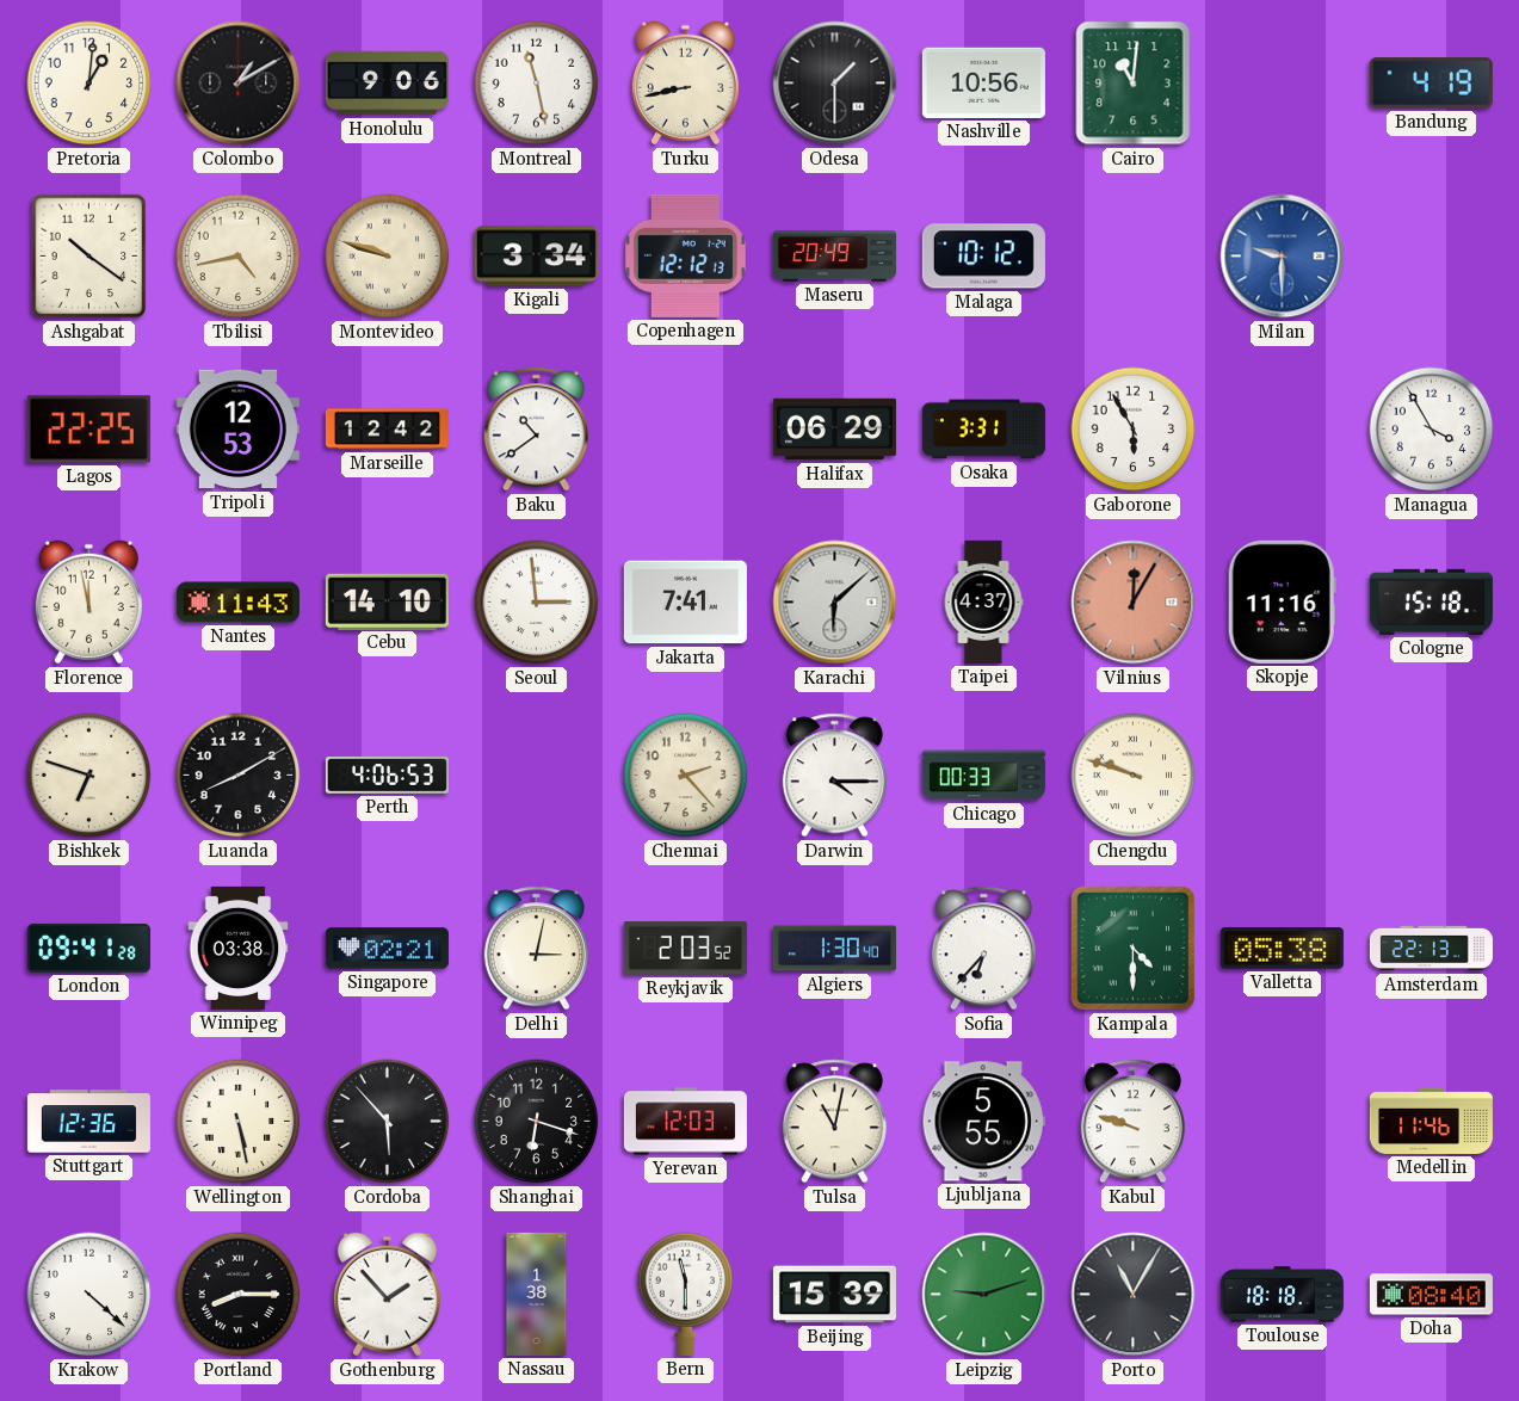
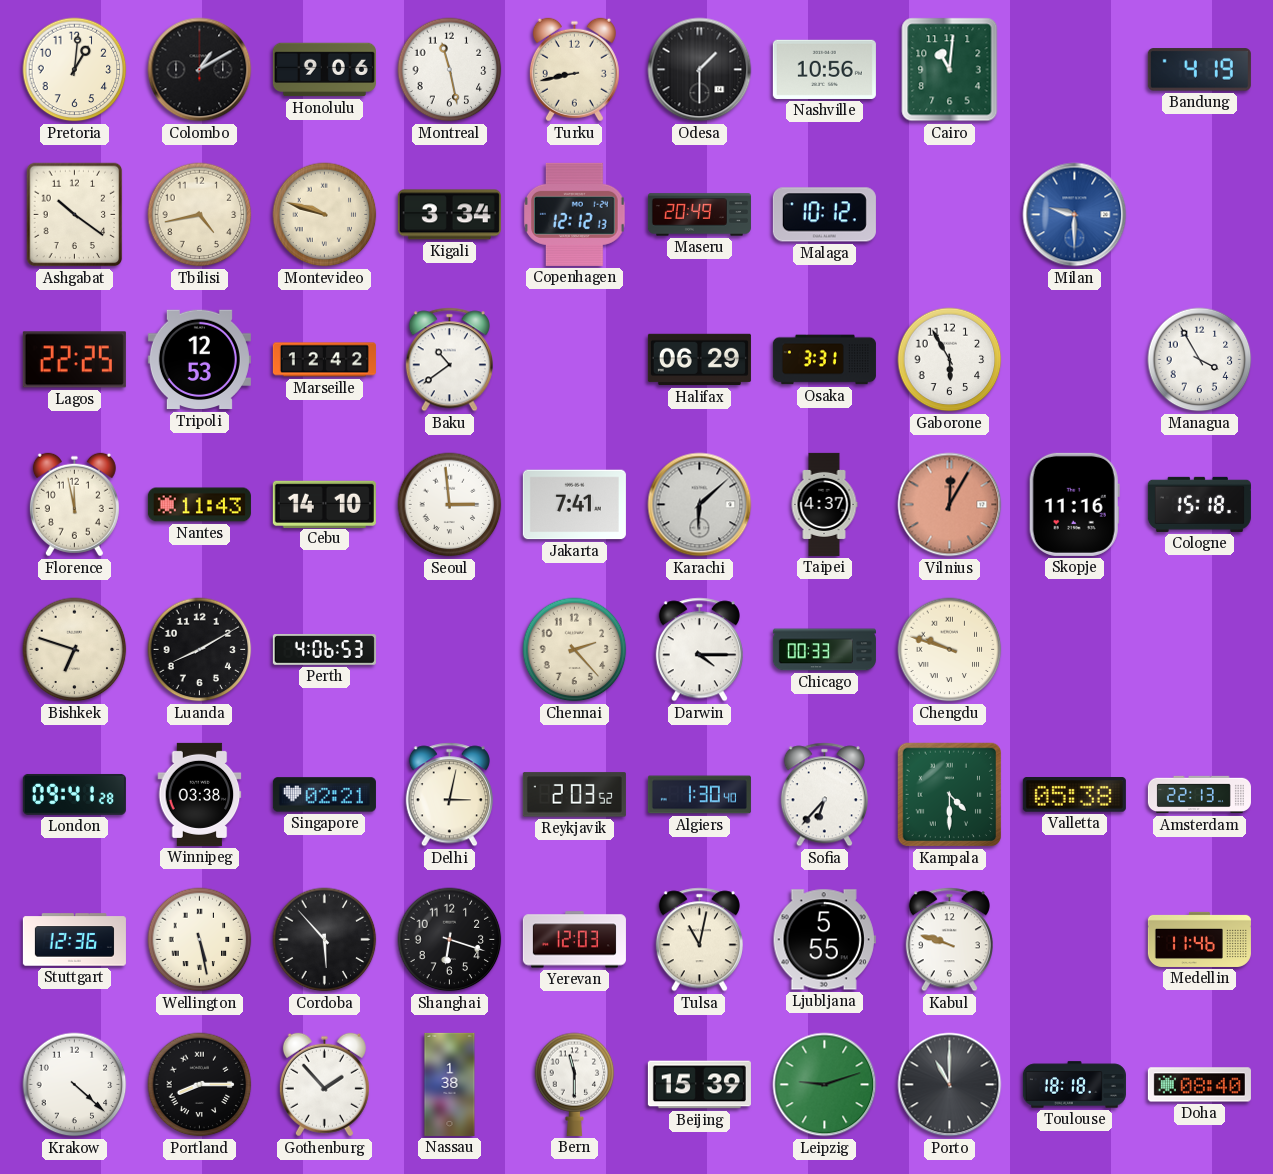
Porto: 11:05 -> 11:00 (950, 1085)
